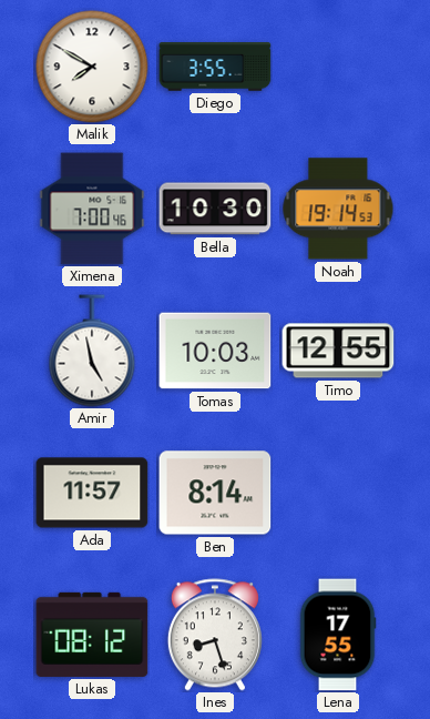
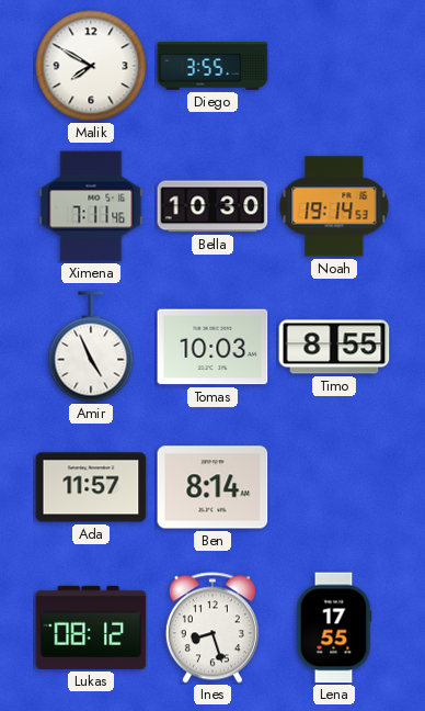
Ximena: 7:00 -> 7:11 (91, 206)
Amir: 4:58 -> 4:56 (91, 347)
Timo: 12:55 -> 8:55 (334, 347)
